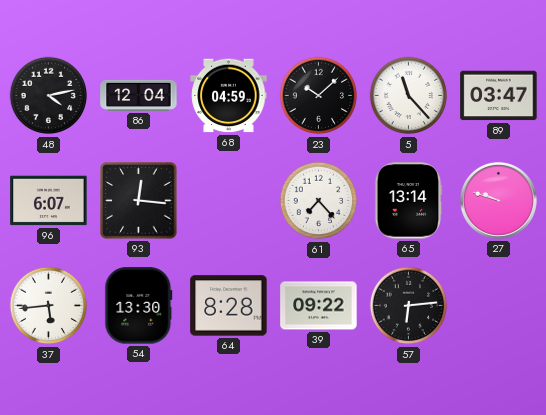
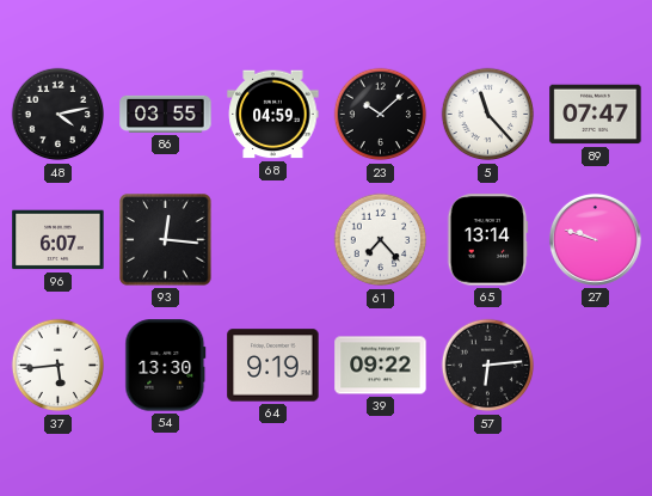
86: 12:04 -> 03:55 (166, 114)
89: 03:47 -> 07:47 (596, 115)
64: 8:28 -> 9:19 (273, 366)
